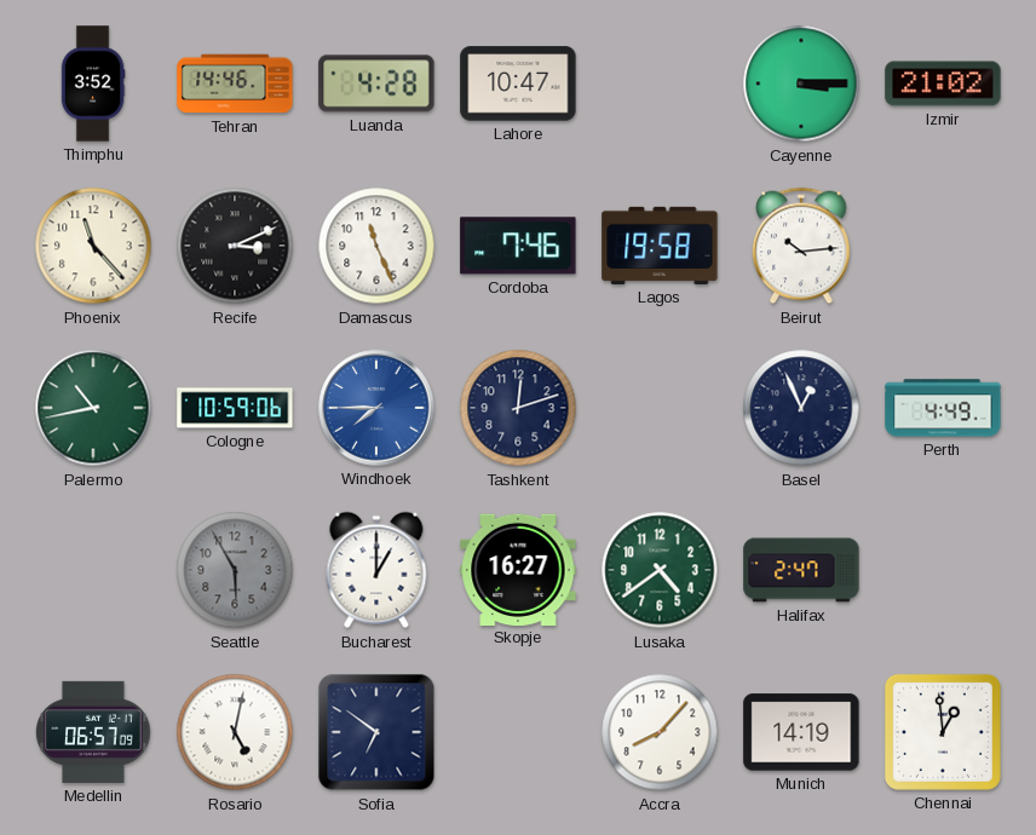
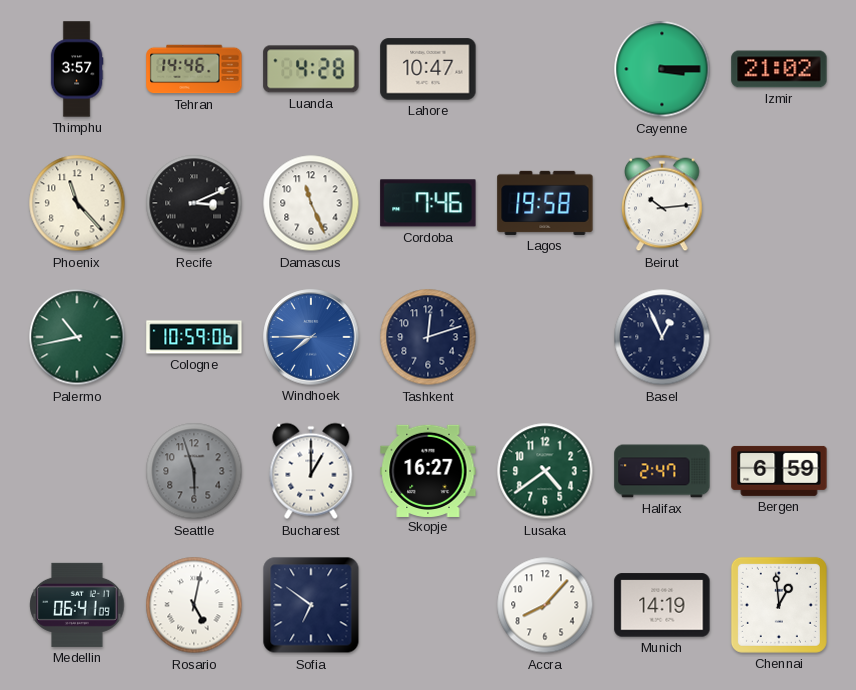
Thimphu: 3:52 -> 3:57 (77, 69)
Perth: 4:49 -> none (943, 408)
Seattle: 5:55 -> 5:57 (194, 471)
Bergen: none -> 6:59 (779, 471)
Medellin: 06:57 -> 06:41 (77, 605)
